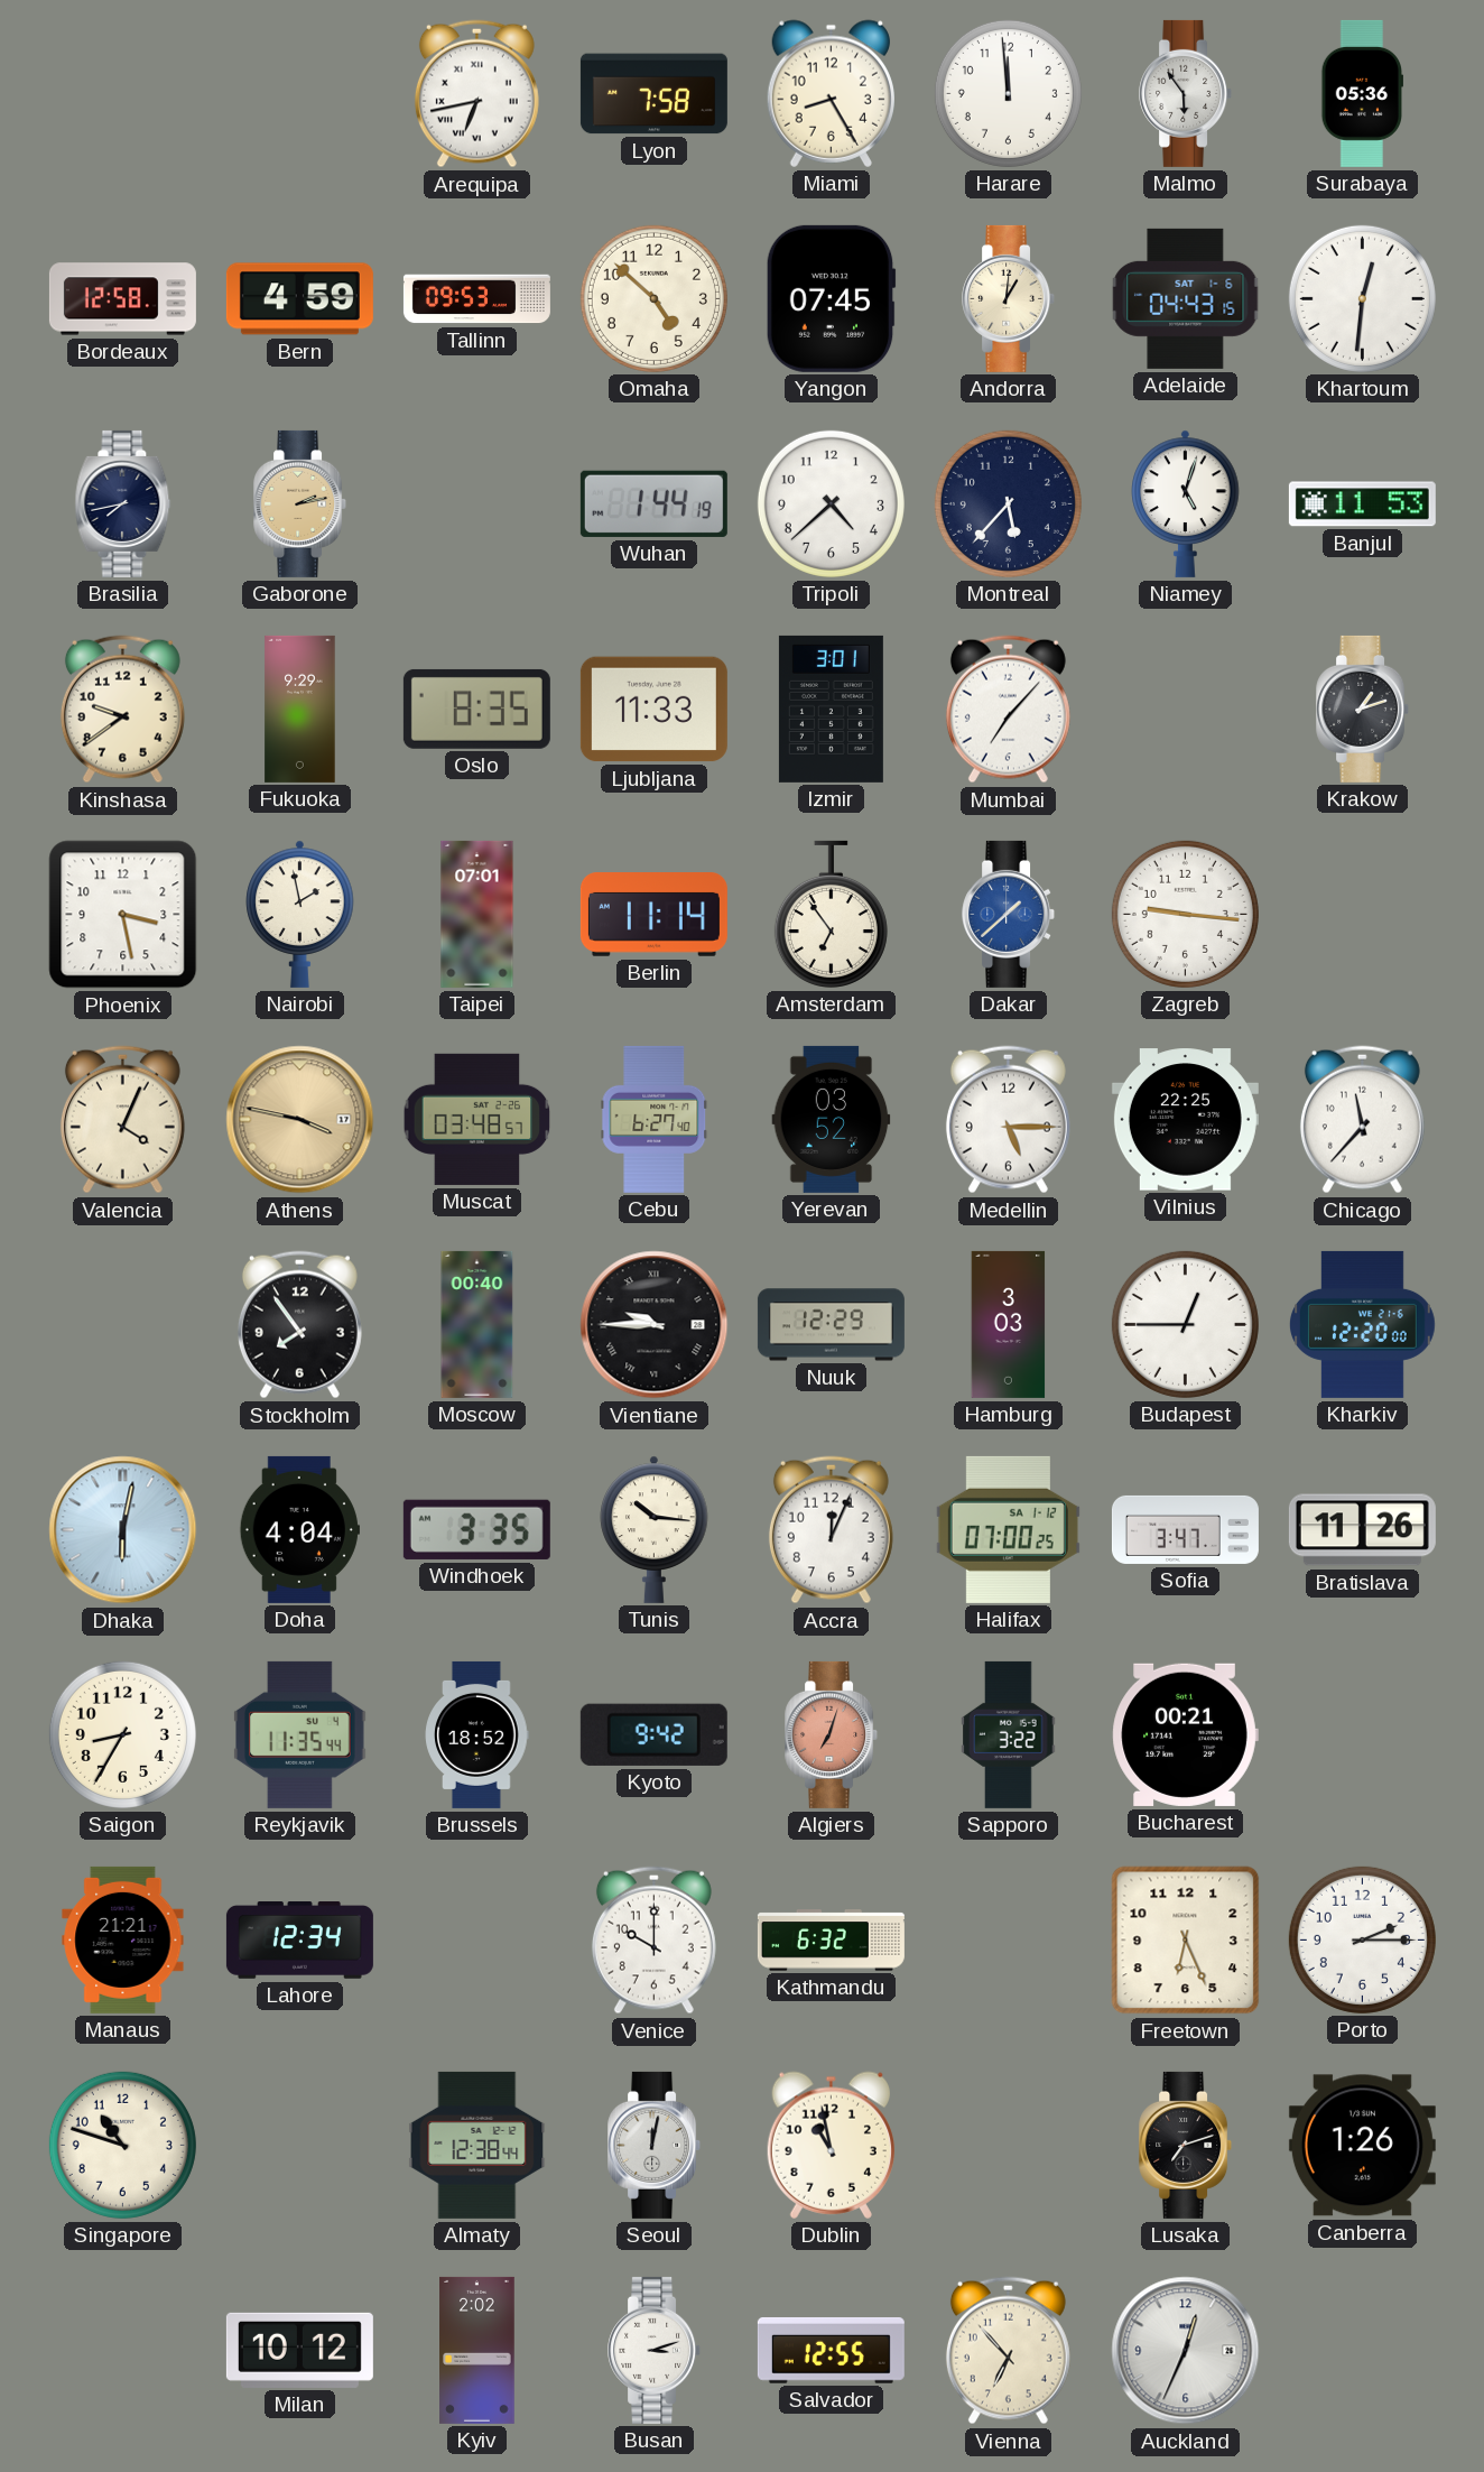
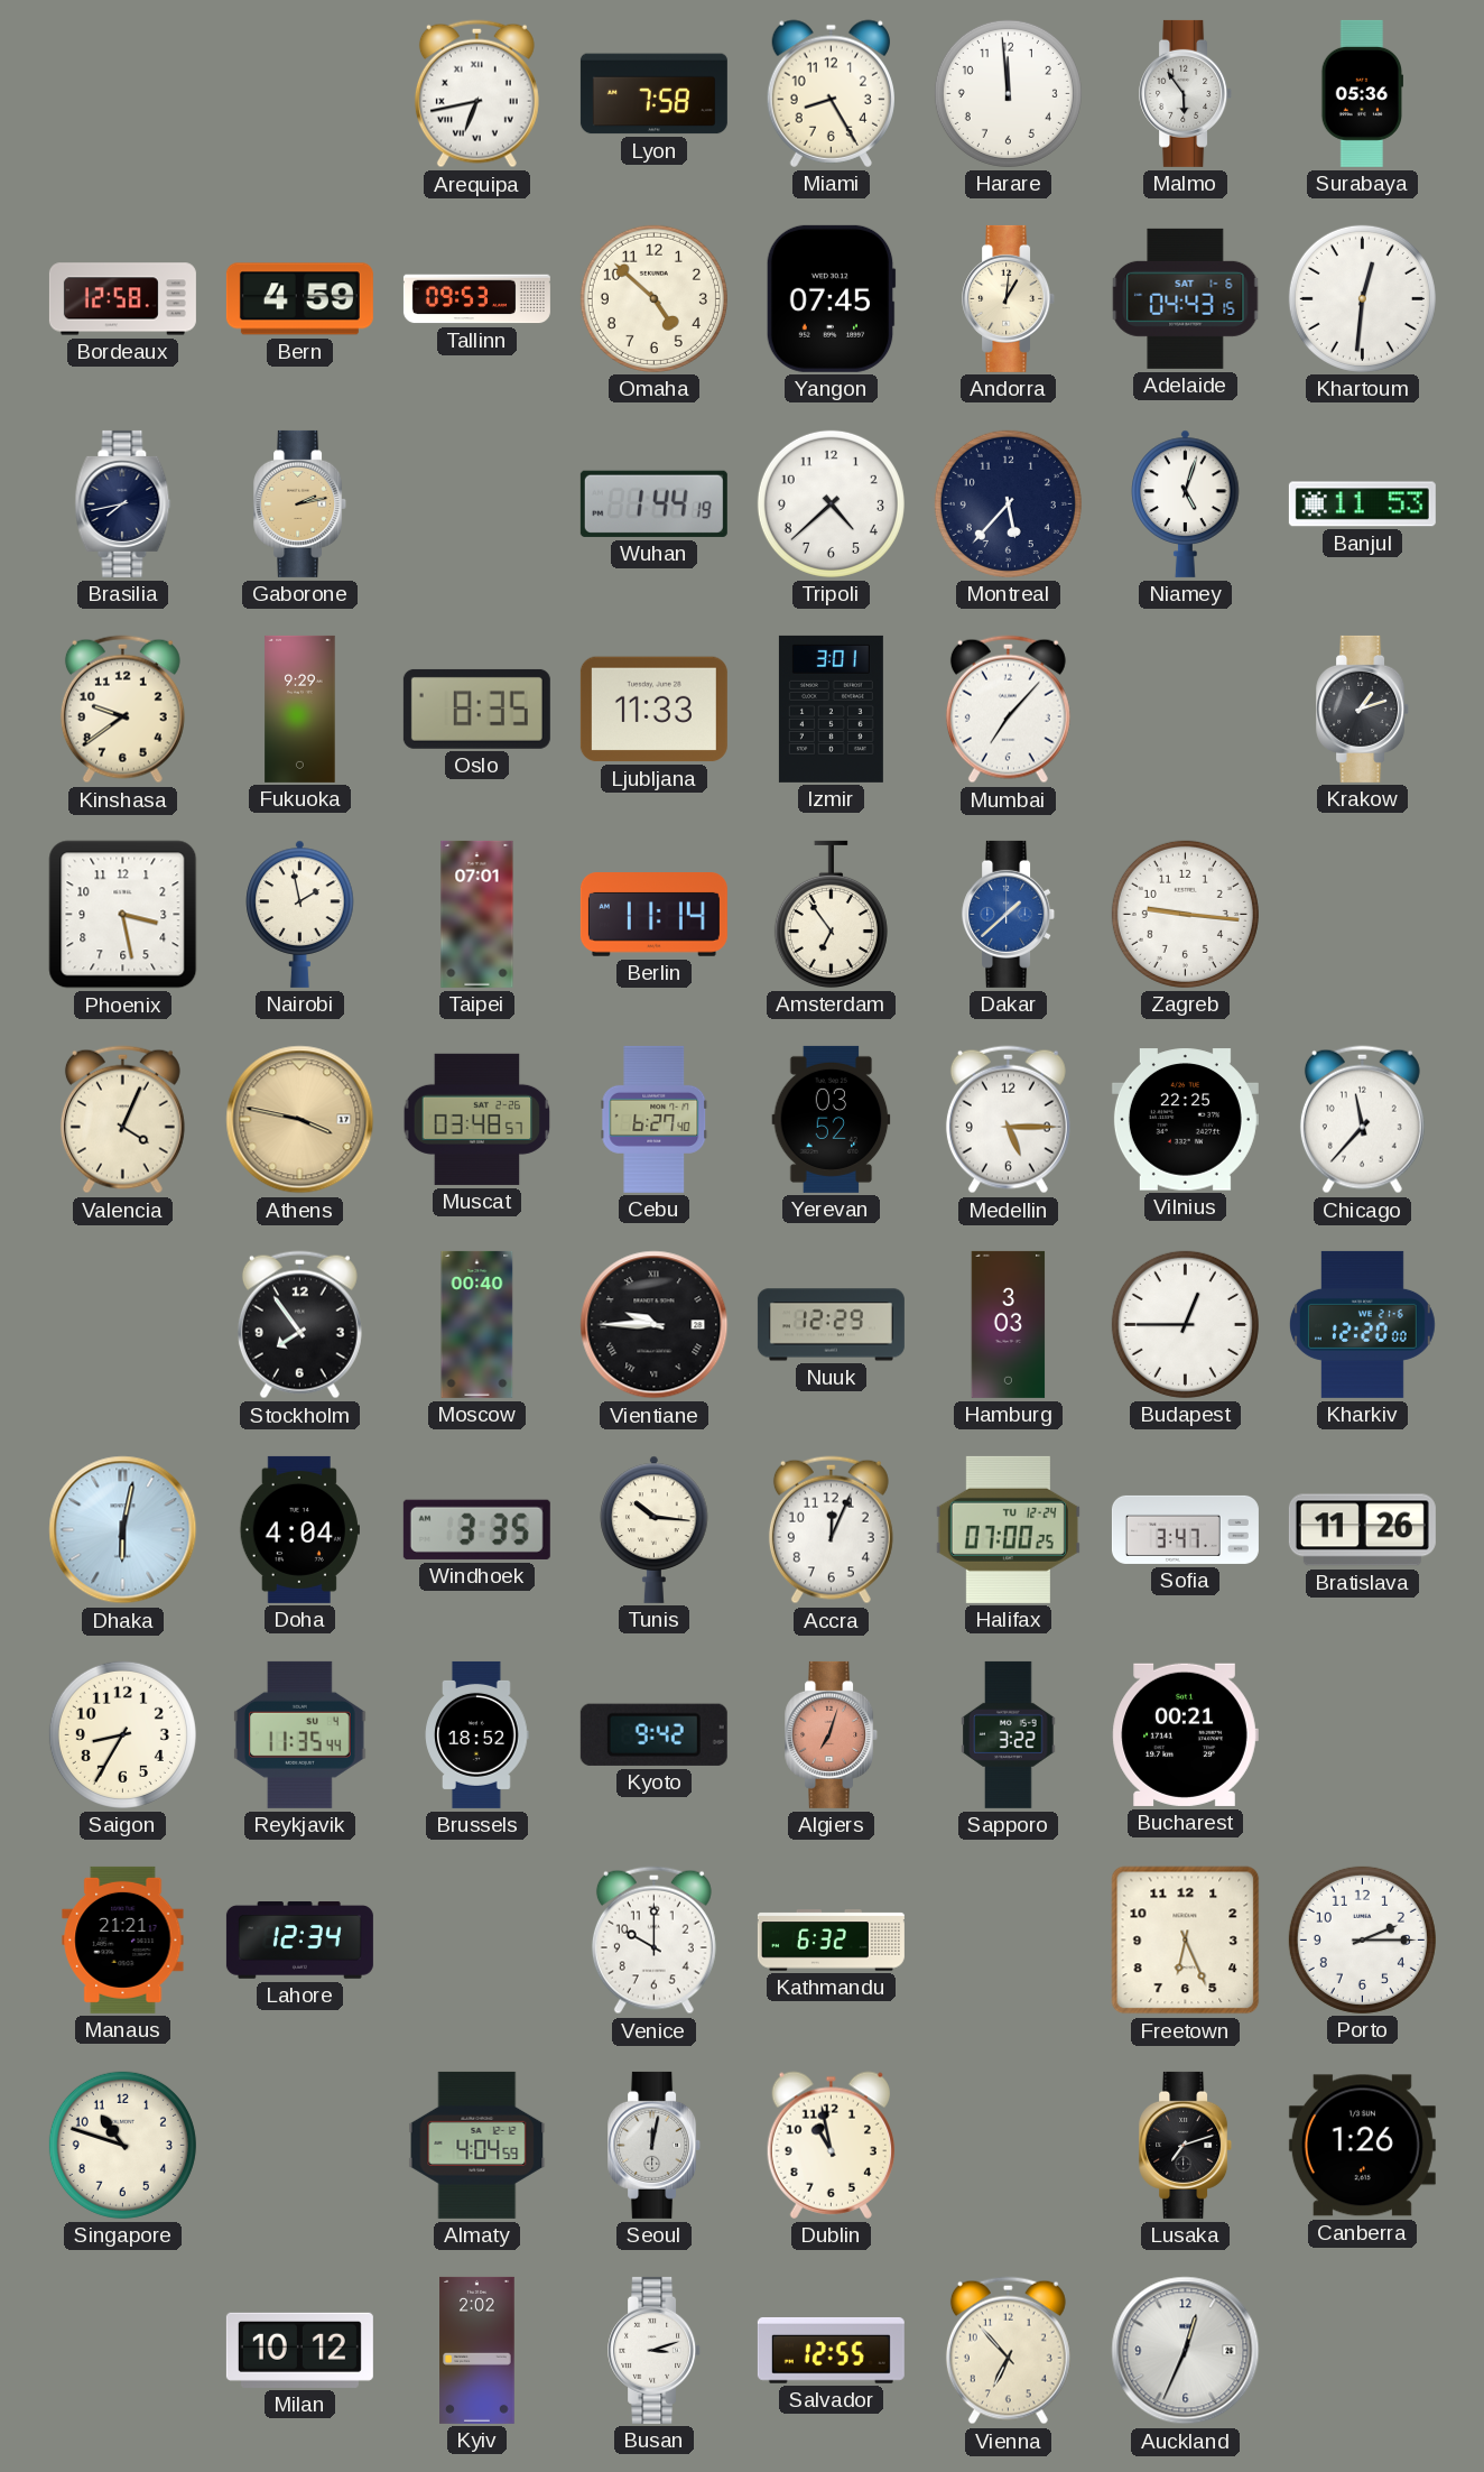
Halifax date: SA 1-12 -> TU 12-24 (1008, 1529)
Almaty: 12:38 -> 4:04 (477, 2145)
